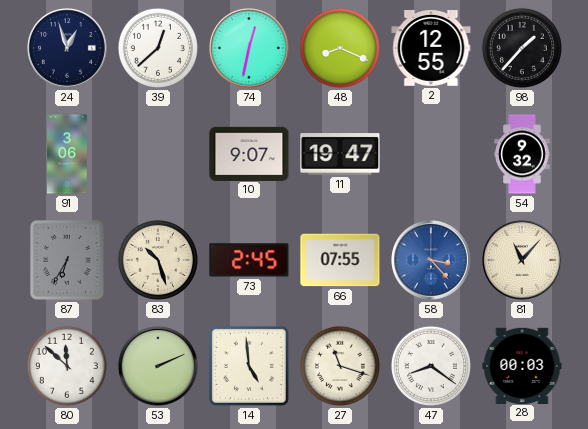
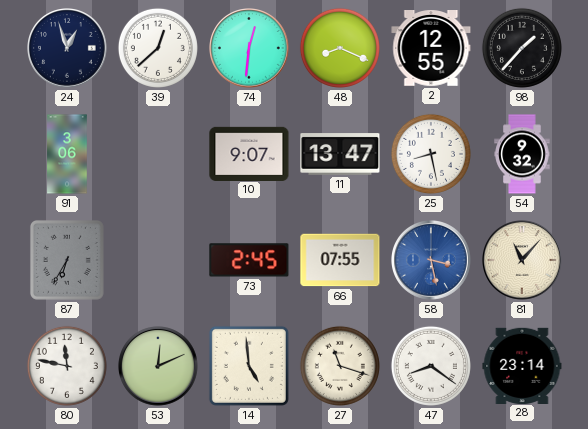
74: 12:32 -> 12:31 (250, 49)
11: 19:47 -> 13:47 (340, 154)
25: none -> 8:28 (431, 154)
83: 10:27 -> none (158, 260)
58: 3:23 -> 3:28 (432, 261)
80: 11:52 -> 11:47 (67, 366)
53: 2:11 -> 12:11 (159, 367)
28: 00:03 -> 23:14 (522, 365)
